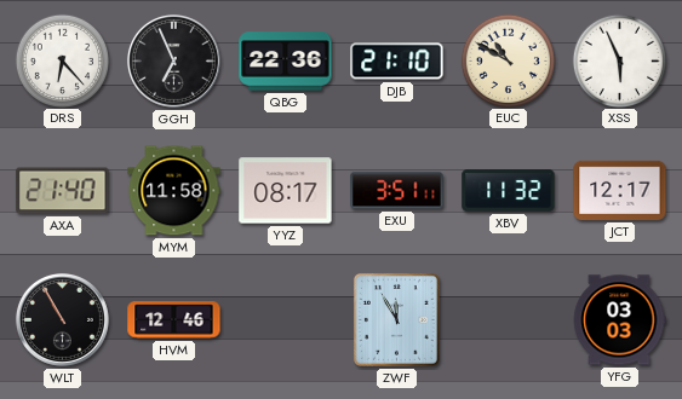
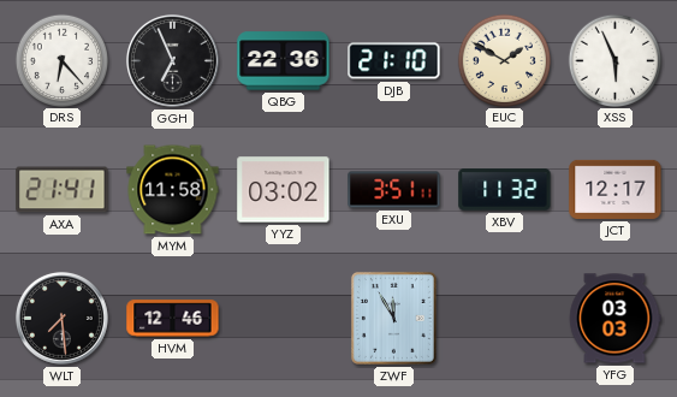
EUC: 10:50 -> 1:50 (504, 60)
AXA: 21:40 -> 21:41 (63, 190)
YYZ: 08:17 -> 03:02 (284, 190)
WLT: 10:55 -> 7:29 (61, 318)
